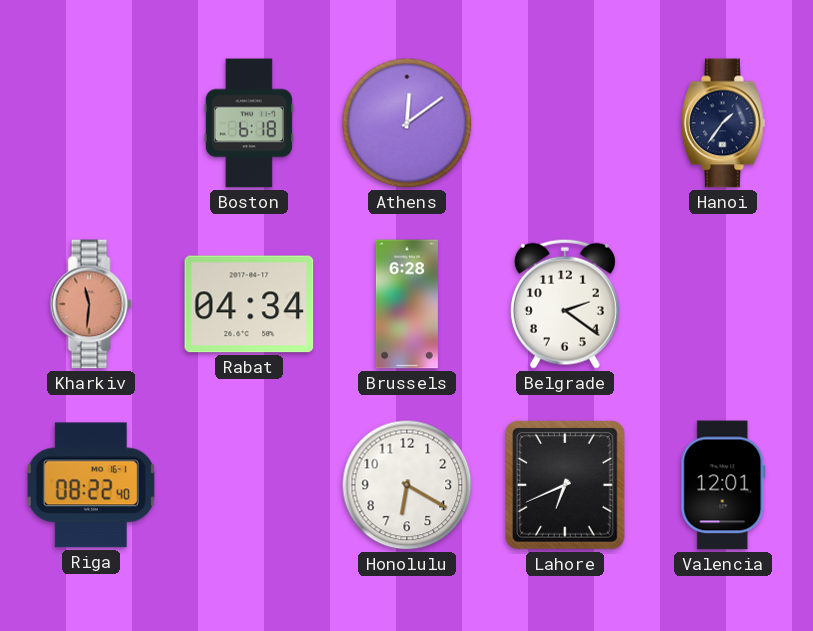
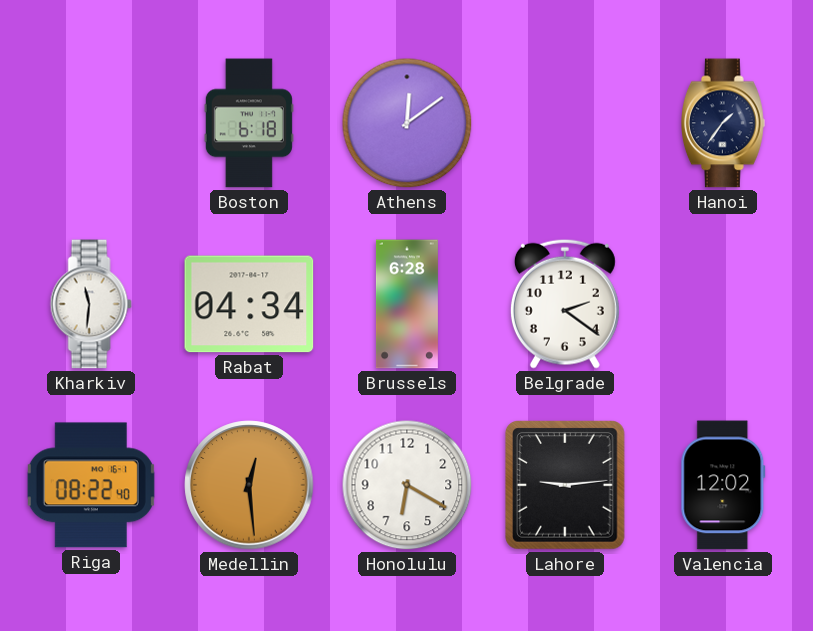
Kharkiv dial: salmon -> white (91, 304)
Medellin: none -> 12:29 (249, 485)
Lahore: 6:41 -> 9:14 (566, 485)
Valencia: 12:01 -> 12:02 (723, 485)
